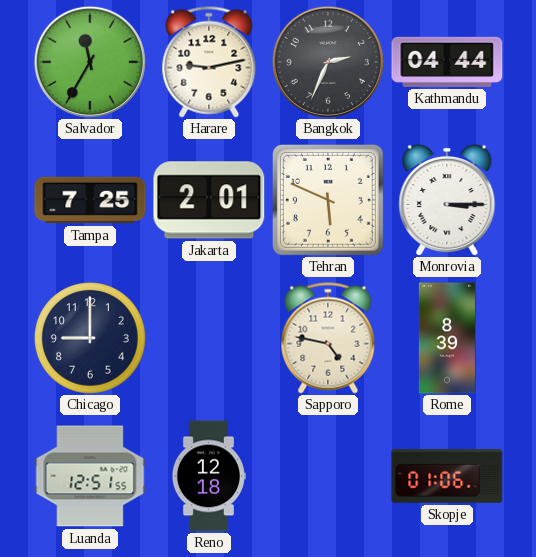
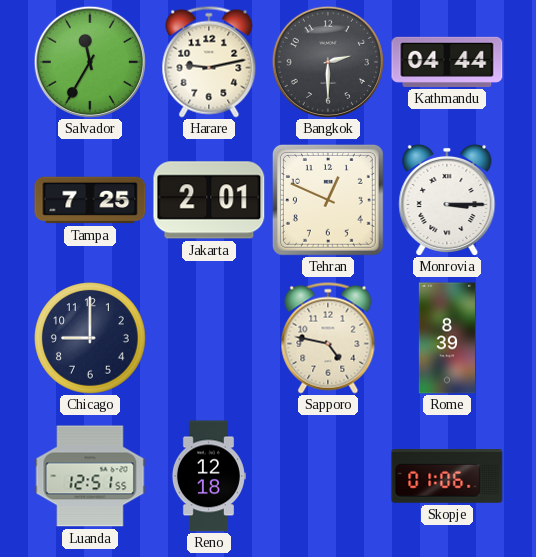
Bangkok: 2:34 -> 2:30 (328, 62)
Tehran: 5:49 -> 12:49 (328, 200)
